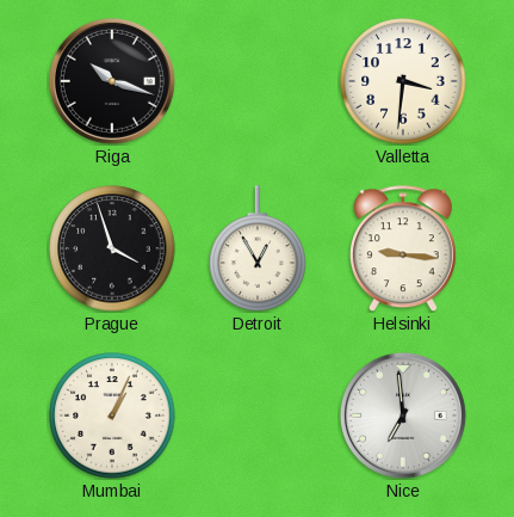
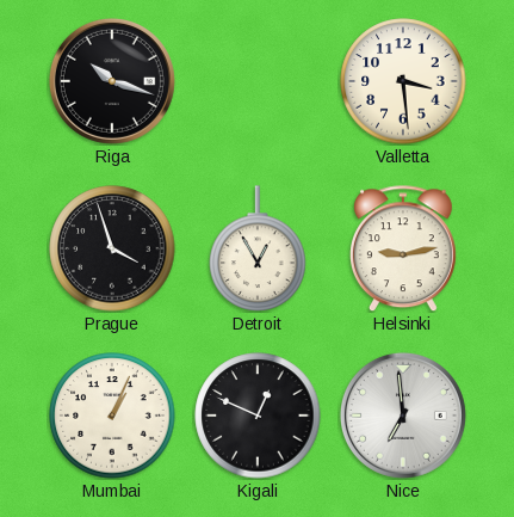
Valletta: 3:31 -> 3:29 (403, 81)
Helsinki: 9:16 -> 9:13 (403, 248)
Kigali: none -> 12:49 (258, 416)
